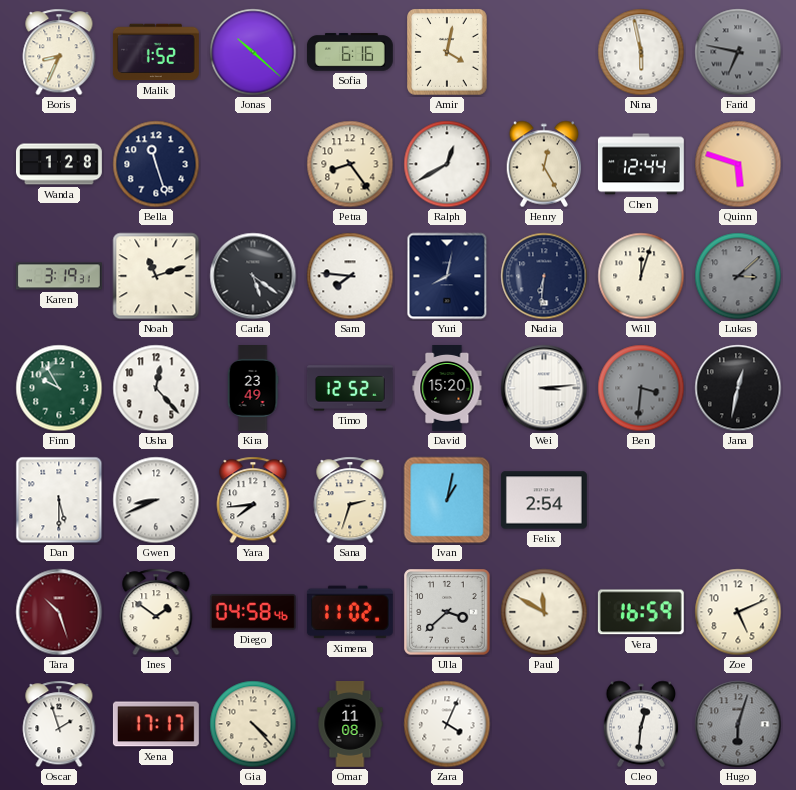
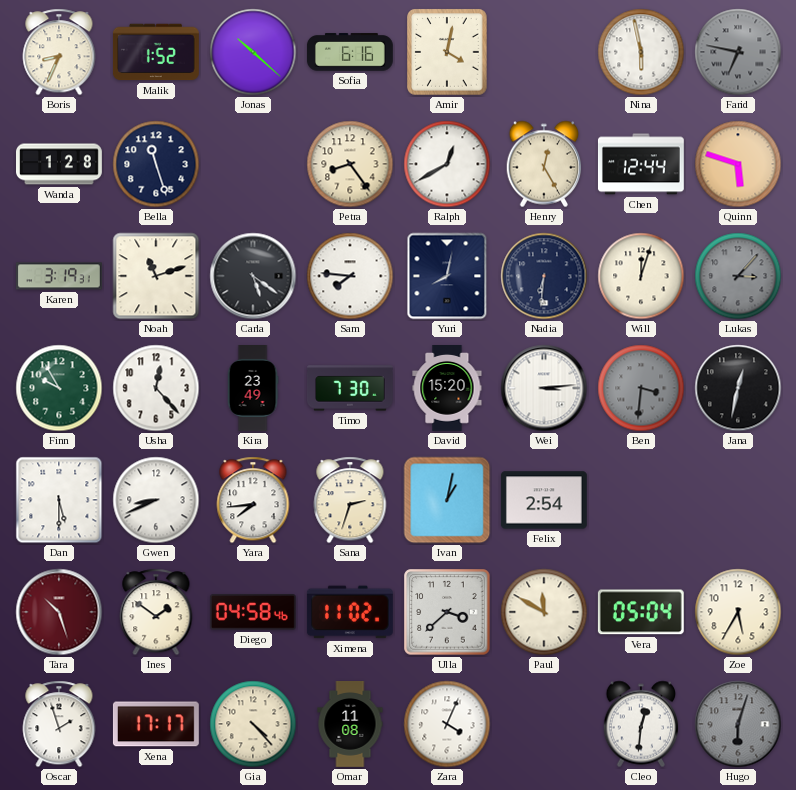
Lukas: 3:08 -> 3:07 (738, 276)
Timo: 12:52 -> 7:30 (350, 388)
Vera: 16:59 -> 05:04 (641, 612)
Zoe: 5:11 -> 5:35 (738, 612)
